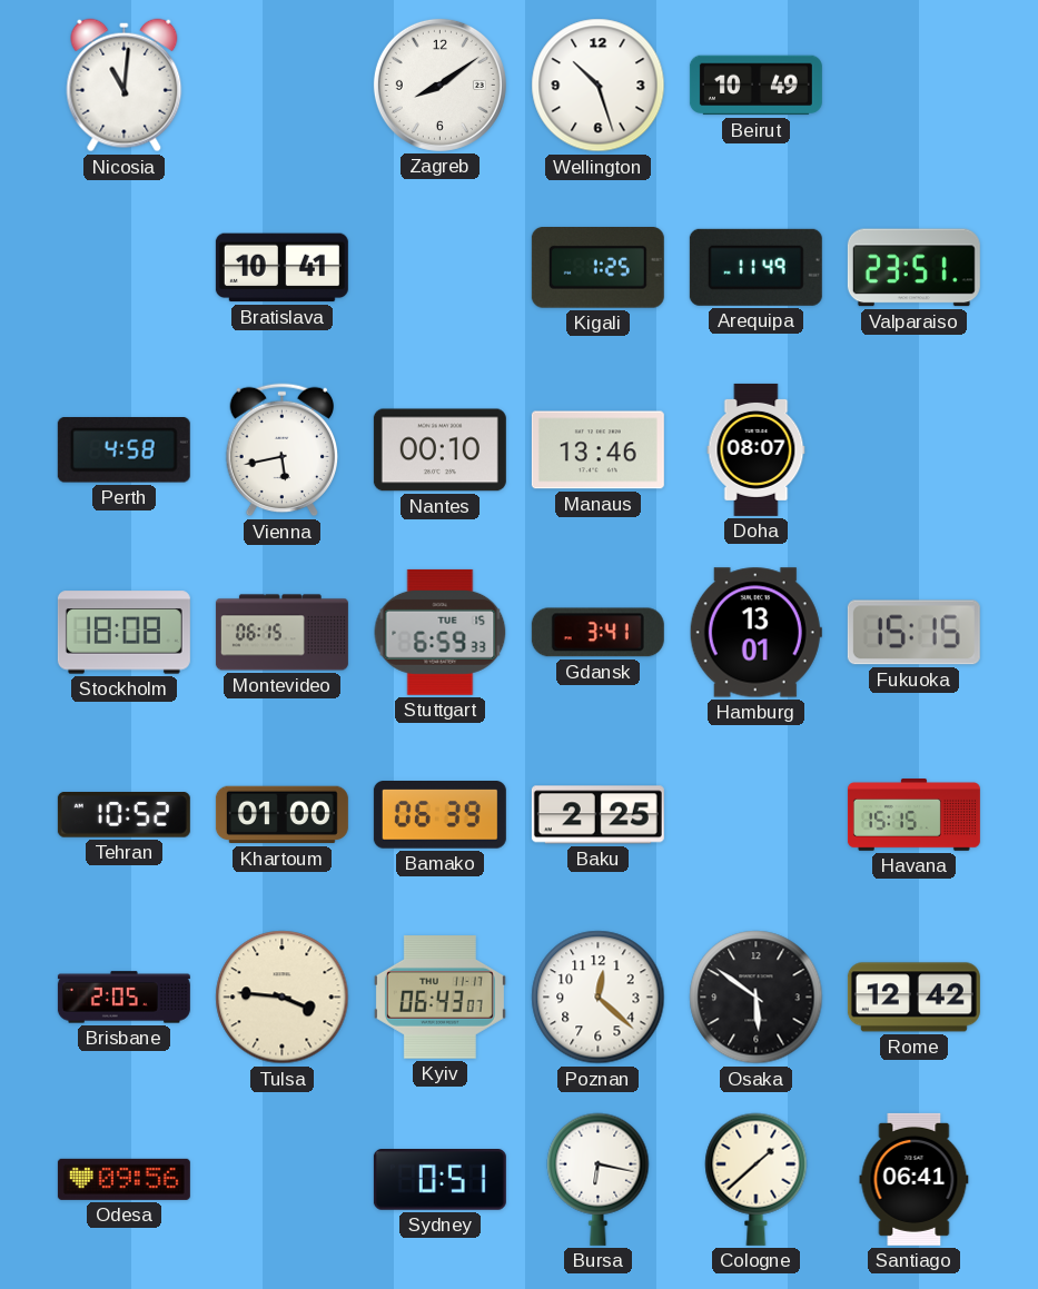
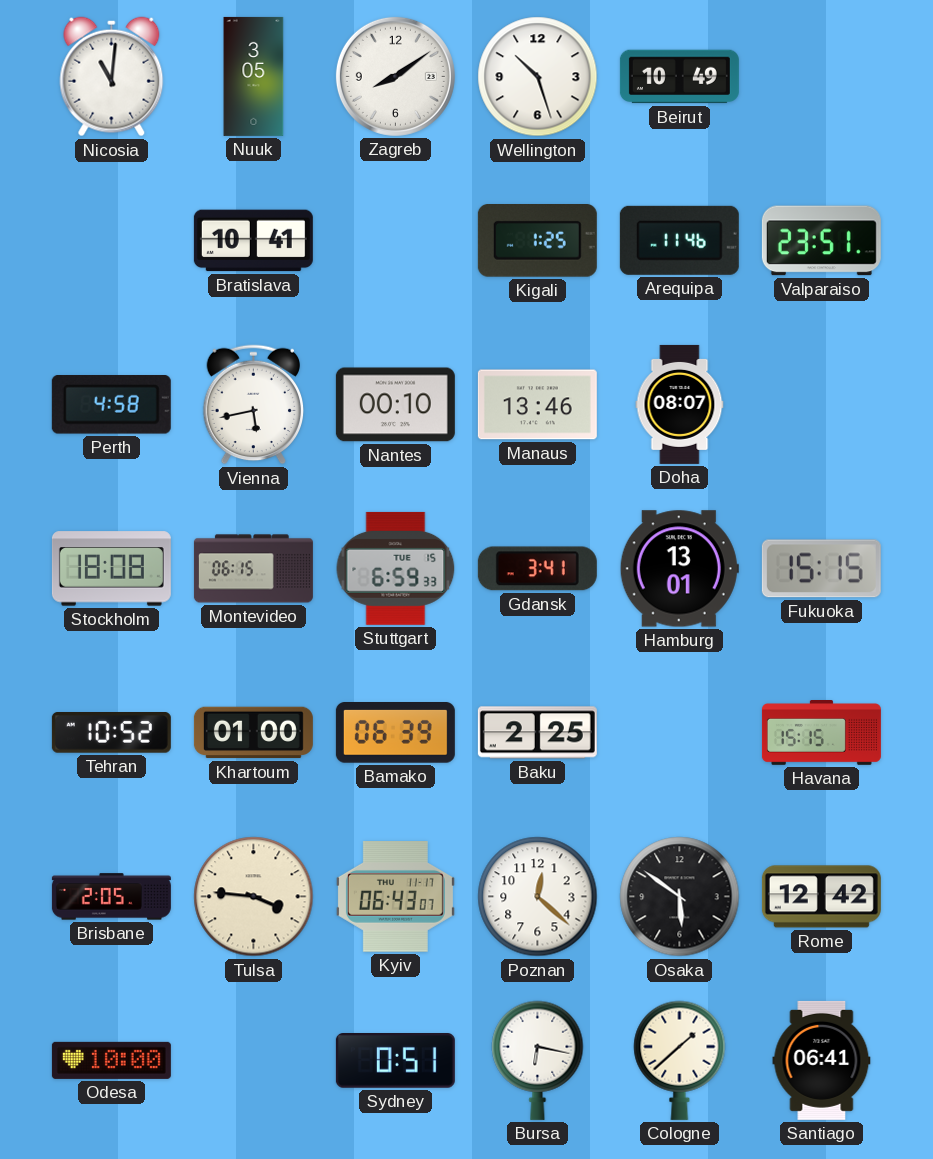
Nuuk: none -> 3:05 (254, 76)
Arequipa: 11:49 -> 11:46 (679, 240)
Odesa: 09:56 -> 10:00 (111, 1060)
